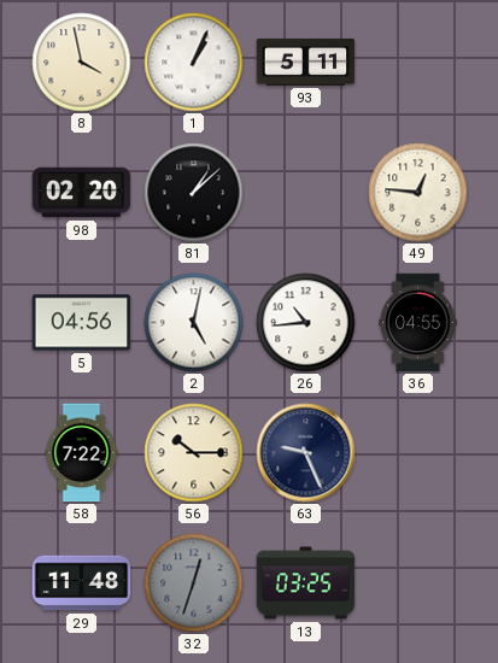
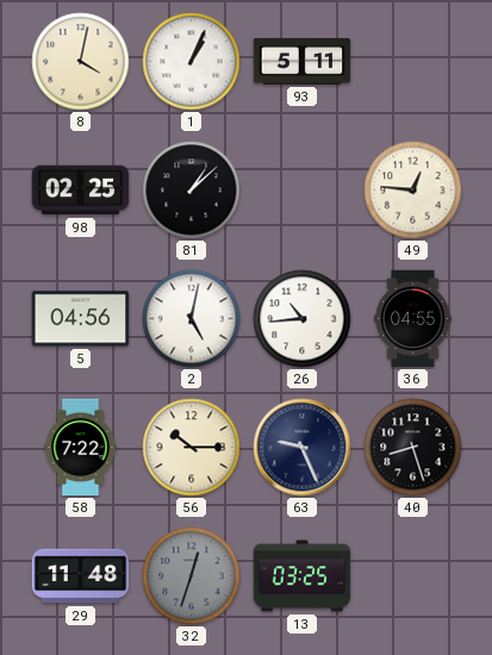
8: 3:58 -> 4:02 (81, 62)
98: 02:20 -> 02:25 (81, 191)
40: none -> 8:27 (413, 448)
